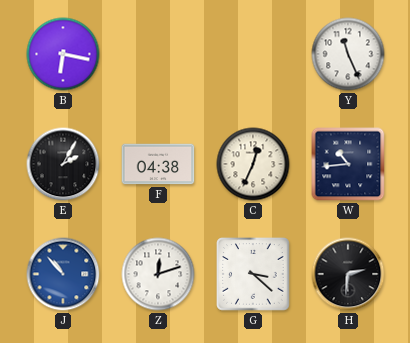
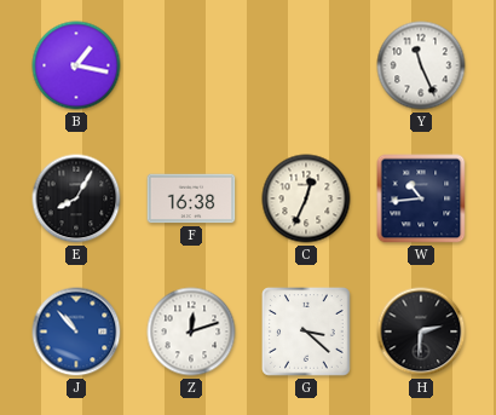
B: 6:17 -> 1:17 (76, 65)
E: 2:05 -> 8:05 (76, 198)
F: 04:38 -> 16:38 (191, 198)
